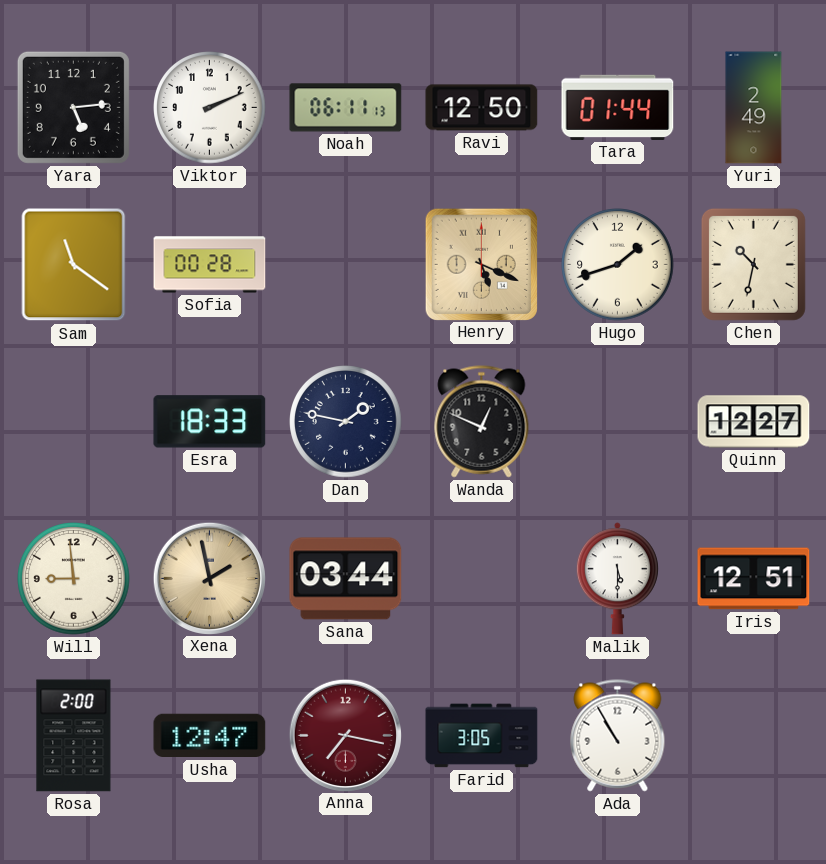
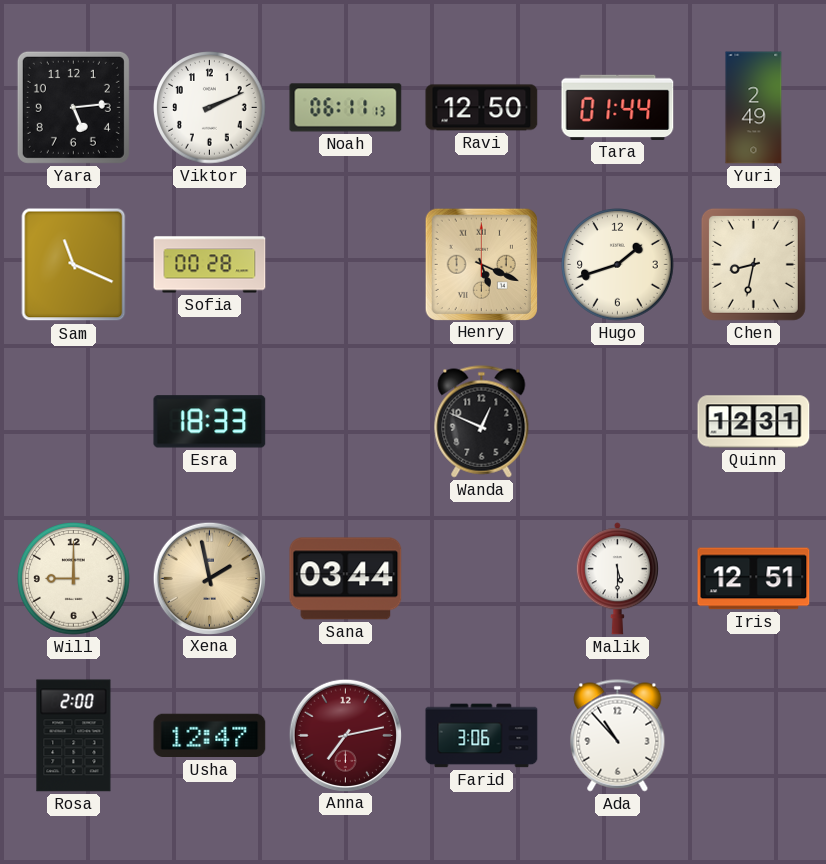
Sam: 11:21 -> 11:19 (74, 265)
Chen: 10:32 -> 8:32 (753, 264)
Dan: 1:47 -> none (346, 422)
Quinn: 12:27 -> 12:31 (754, 422)
Will: 8:59 -> 9:00 (74, 579)
Anna: 7:17 -> 7:13 (345, 735)
Farid: 3:05 -> 3:06 (482, 736)
Ada: 10:55 -> 10:53 (618, 736)
